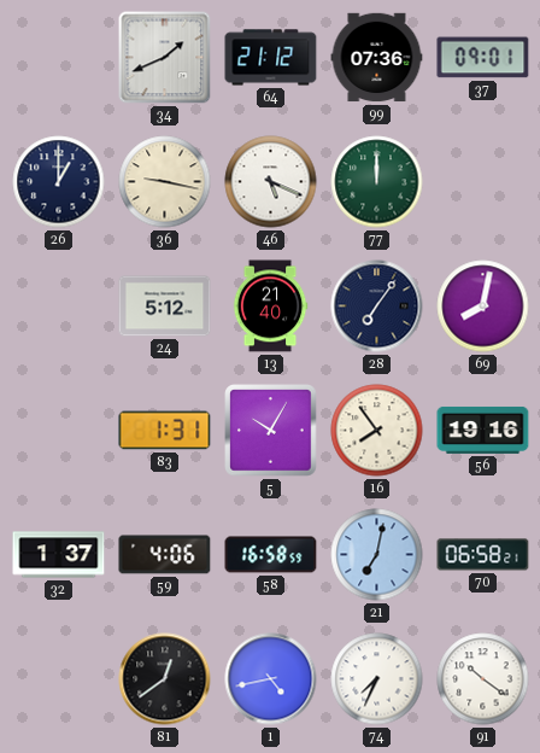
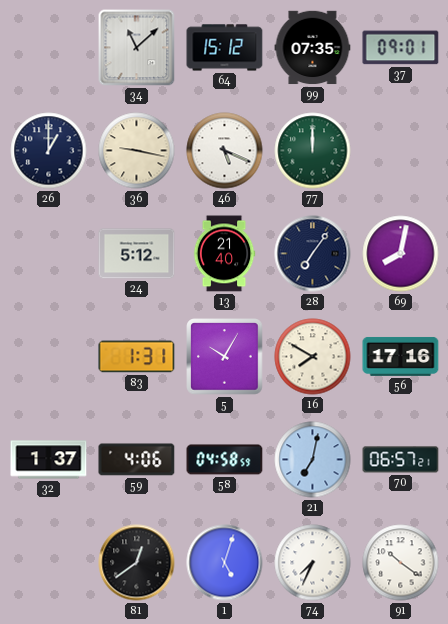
34: 1:41 -> 11:08 (137, 48)
64: 21:12 -> 15:12 (225, 48)
99: 07:36 -> 07:35 (313, 48)
16: 7:54 -> 7:50 (313, 357)
56: 19:16 -> 17:16 (401, 356)
58: 16:58 -> 04:58 (225, 460)
70: 06:58 -> 06:57 (401, 460)
1: 4:43 -> 5:03 (225, 563)
